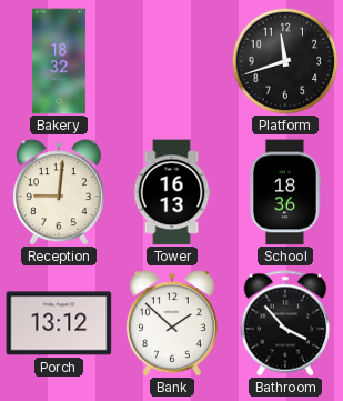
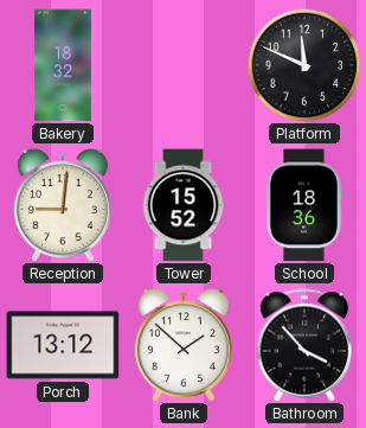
Platform: 11:42 -> 11:49 (304, 65)
Tower: 16:13 -> 15:52 (184, 205)
